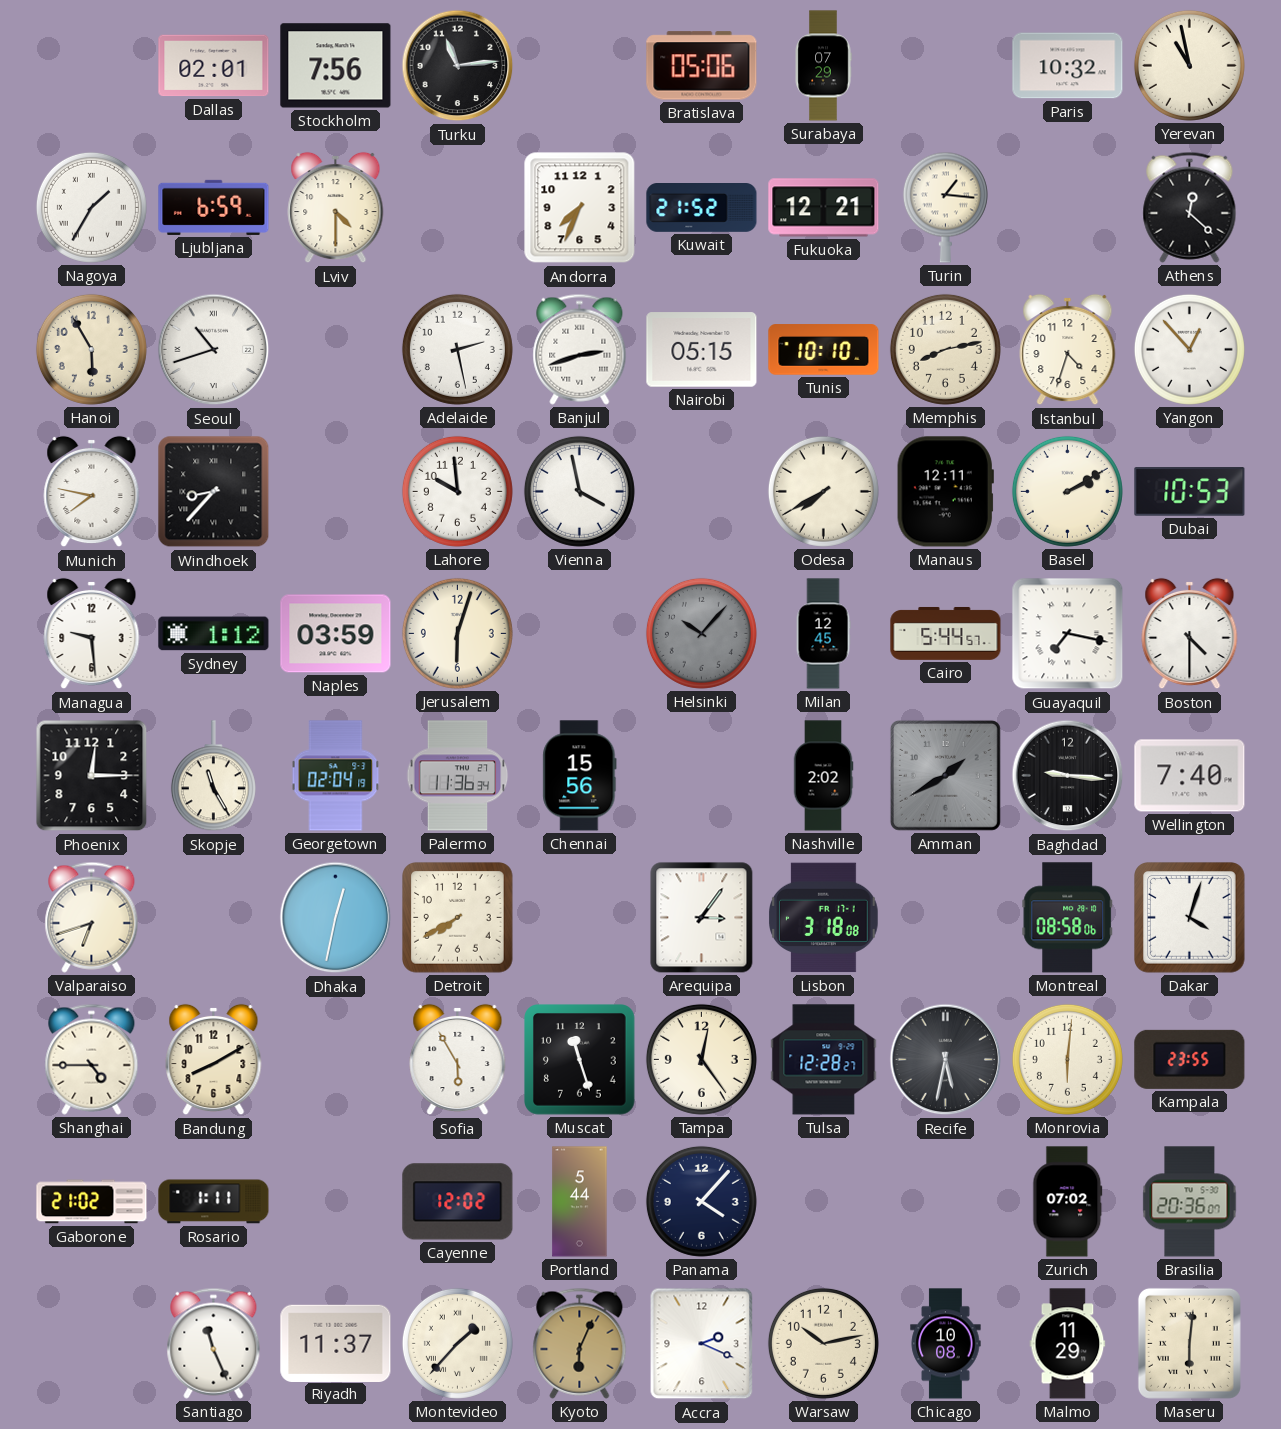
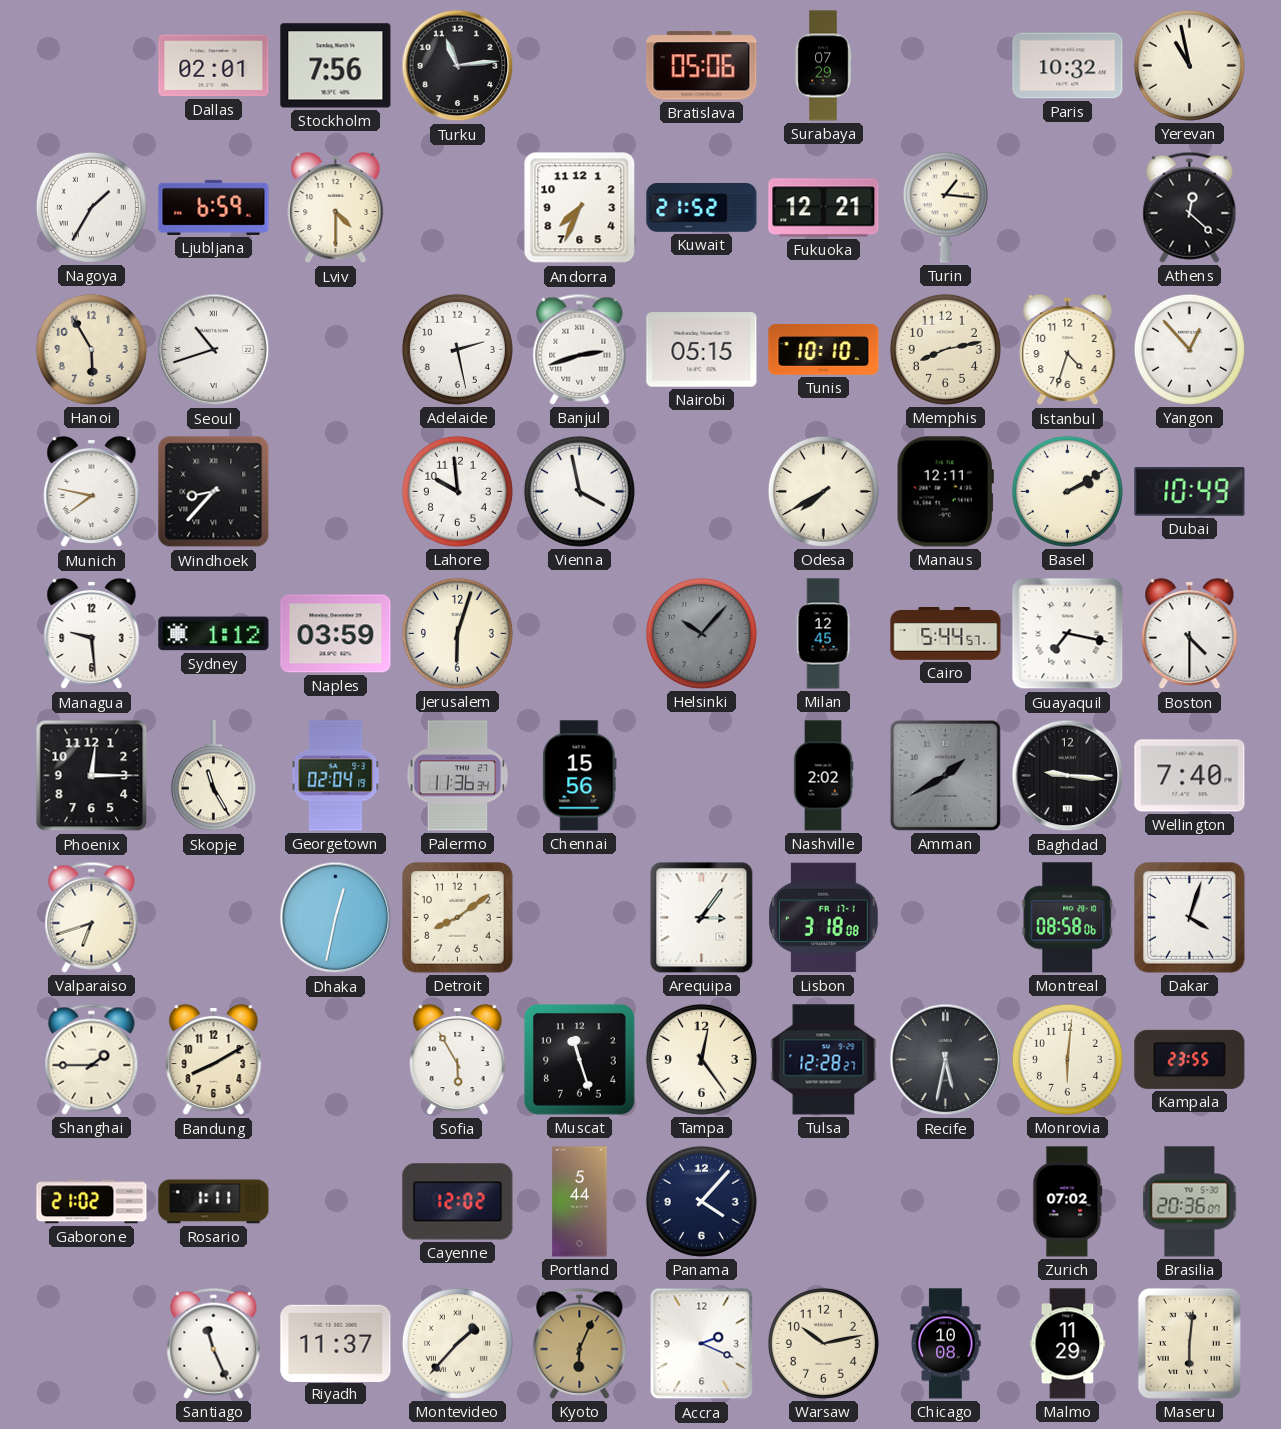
Dubai: 10:53 -> 10:49 (1190, 492)
Detroit: 7:40 -> 8:09 (458, 918)
Shanghai: 4:45 -> 1:45 (92, 1059)
